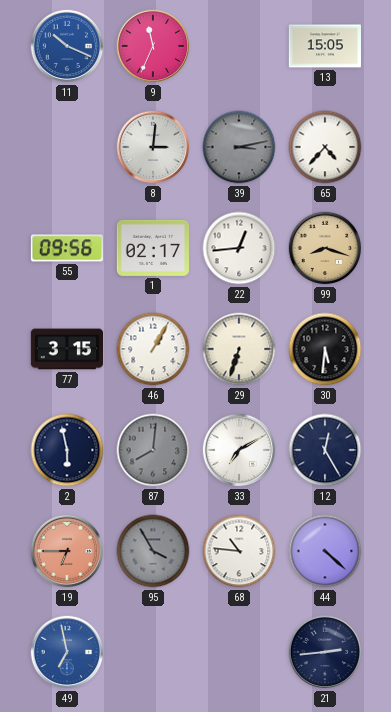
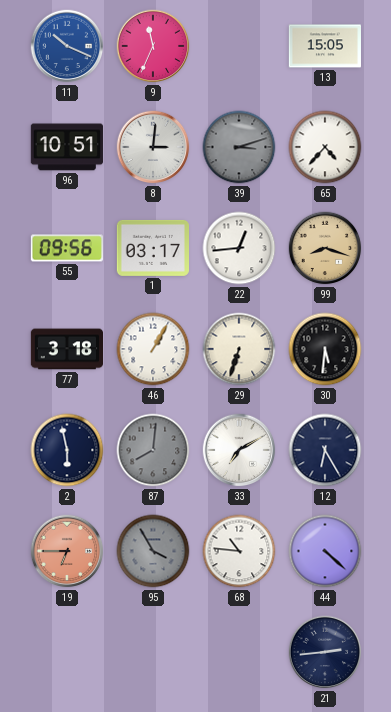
96: none -> 10:51 (67, 147)
39: 3:13 -> 3:12 (239, 147)
1: 02:17 -> 03:17 (152, 248)
77: 3:15 -> 3:18 (66, 349)
12: 12:25 -> 6:25 (325, 450)
49: 6:58 -> none (67, 652)
